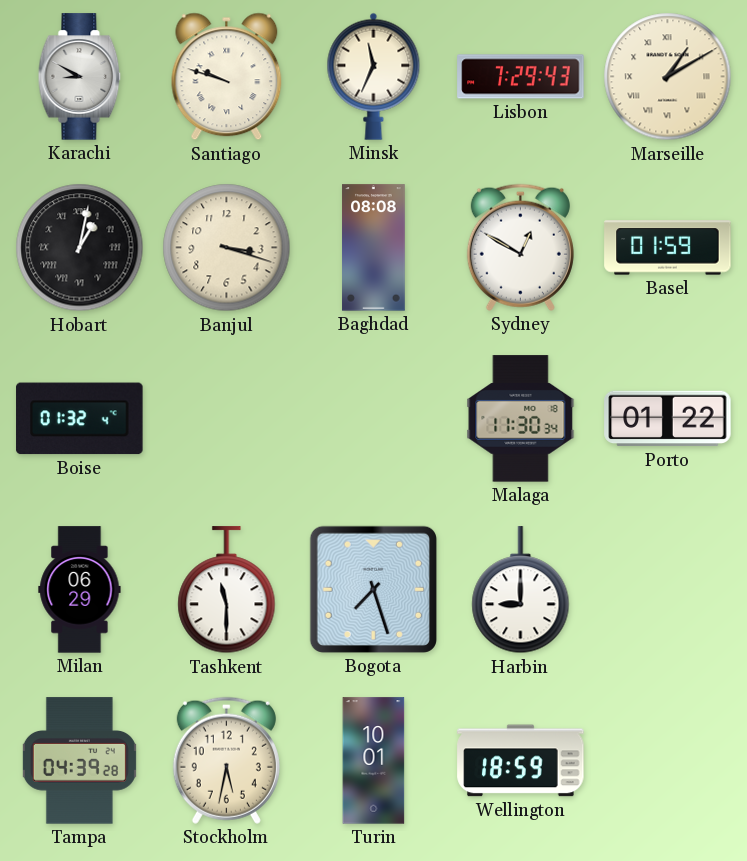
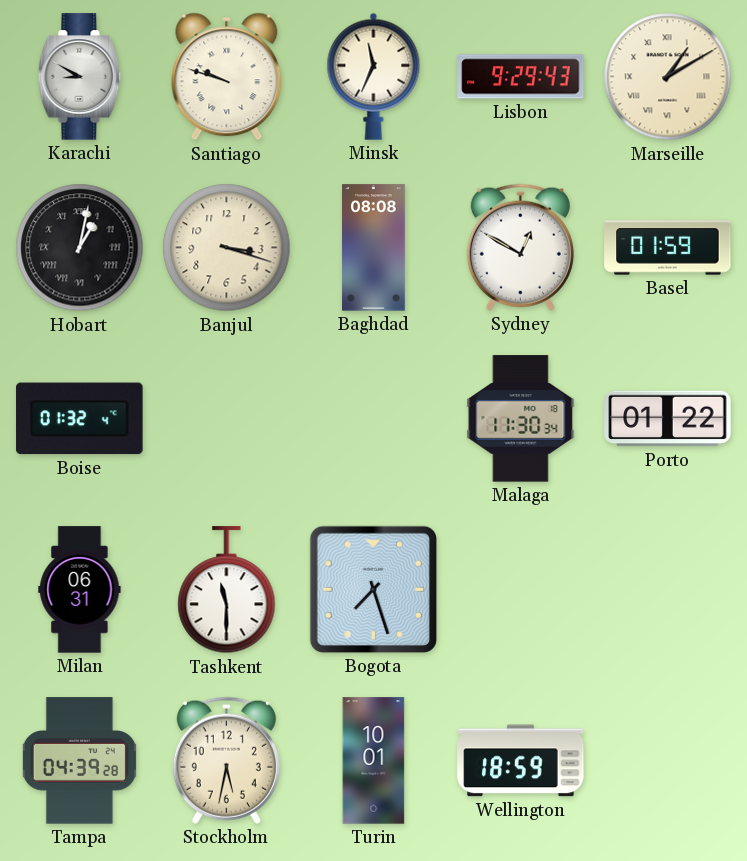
Lisbon: 7:29 -> 9:29 (521, 77)
Milan: 06:29 -> 06:31 (80, 590)
Harbin: 9:00 -> none (521, 590)
